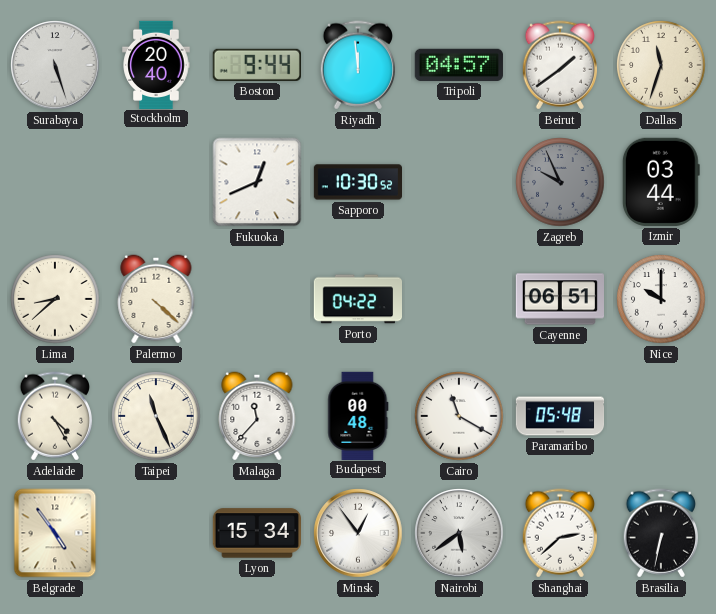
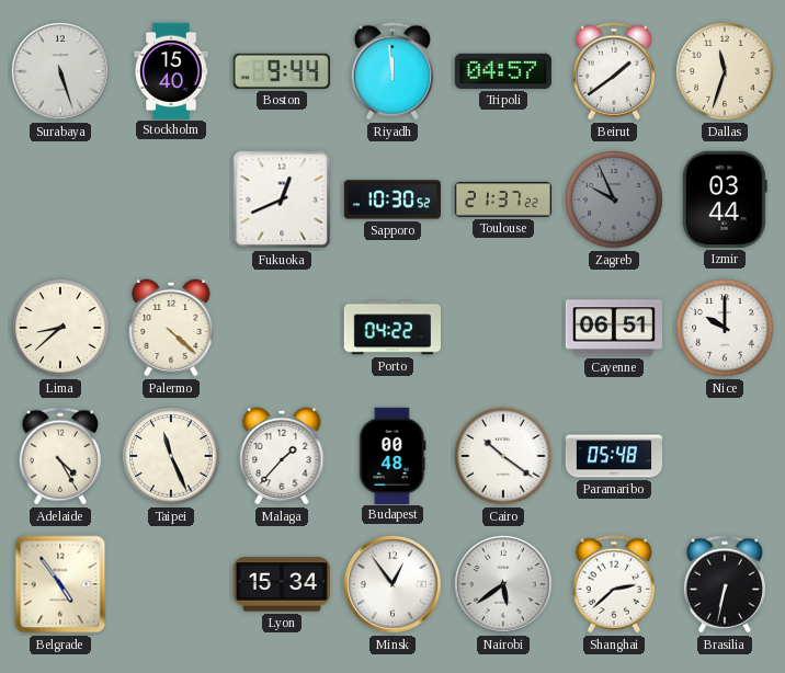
Stockholm: 20:40 -> 15:40 (171, 70)
Toulouse: none -> 21:37 (502, 199)
Malaga: 11:37 -> 1:37 (282, 456)
Cairo: 11:20 -> 10:21 (503, 456)
